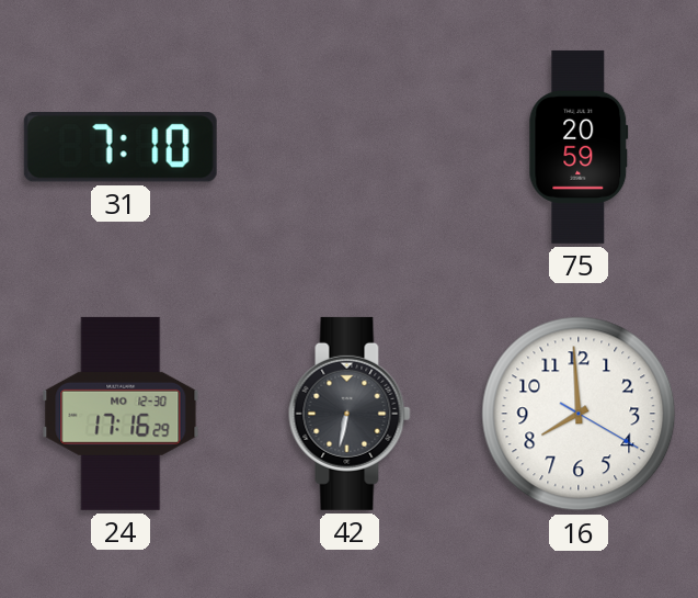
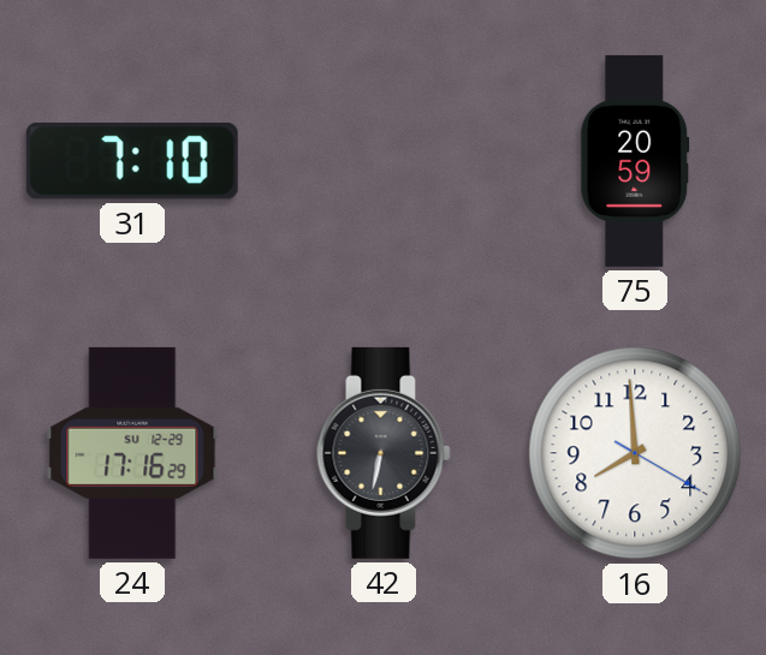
24 date: MO 12-30 -> SU 12-29 (132, 453)
